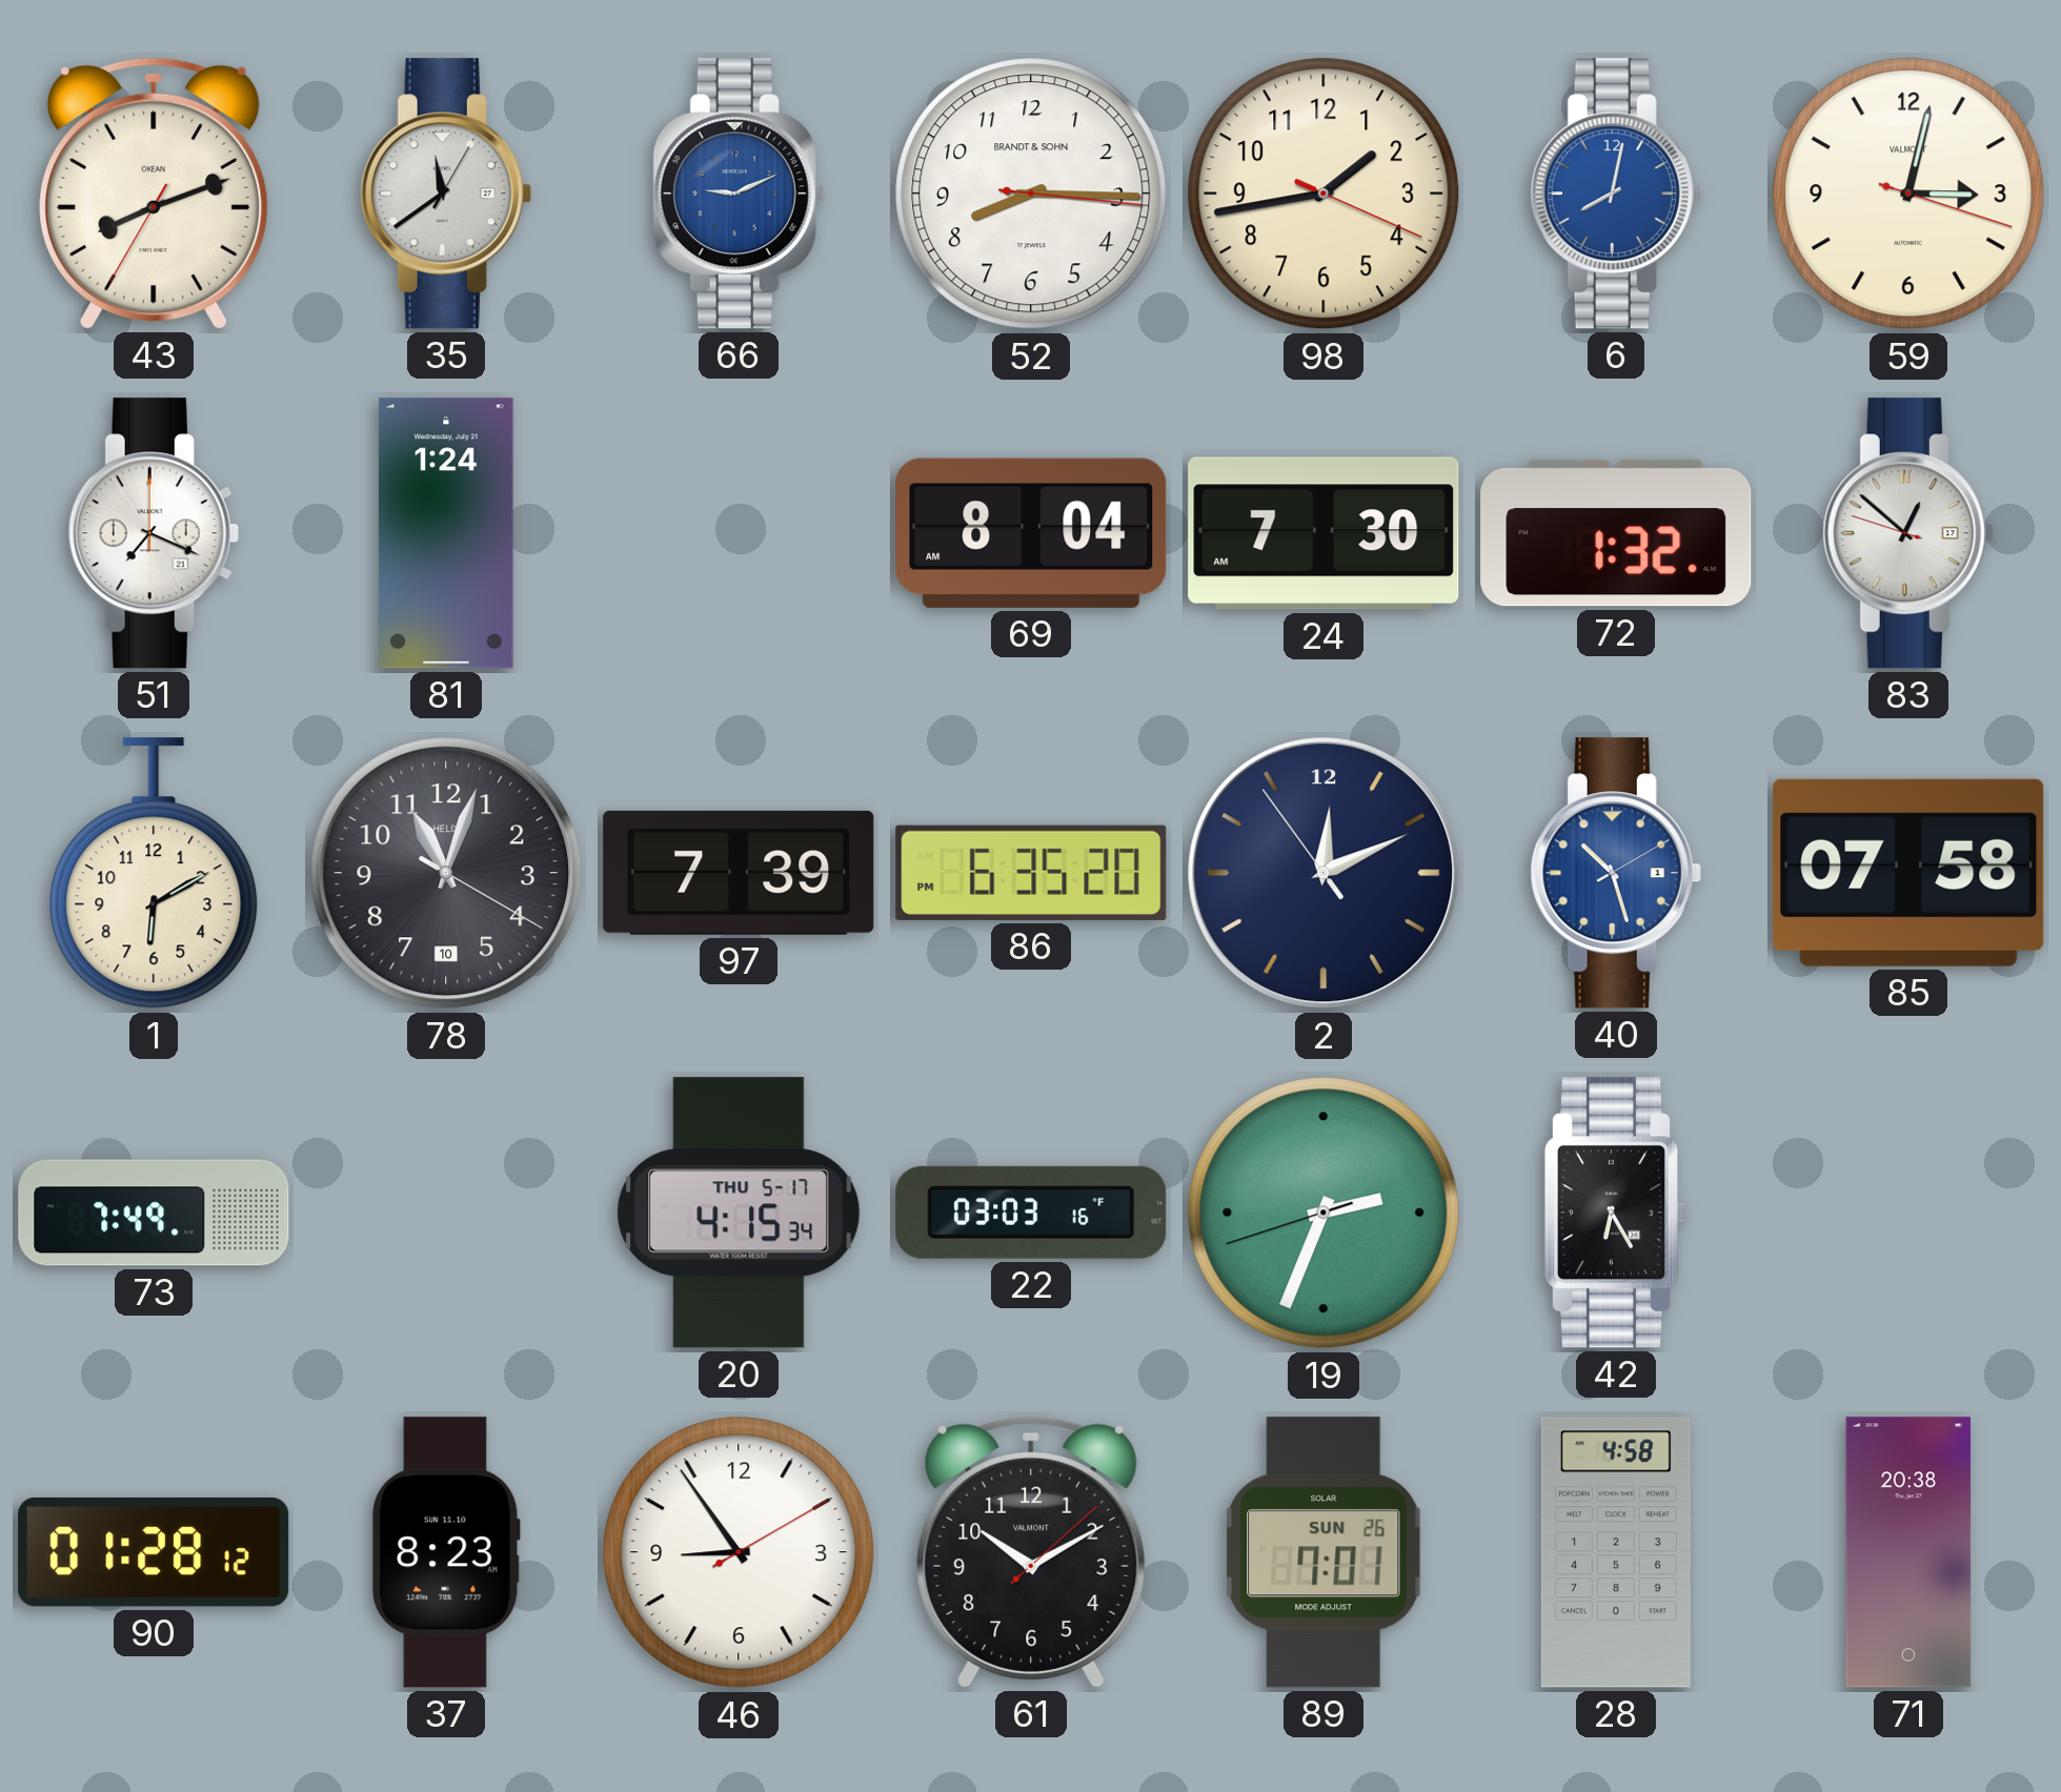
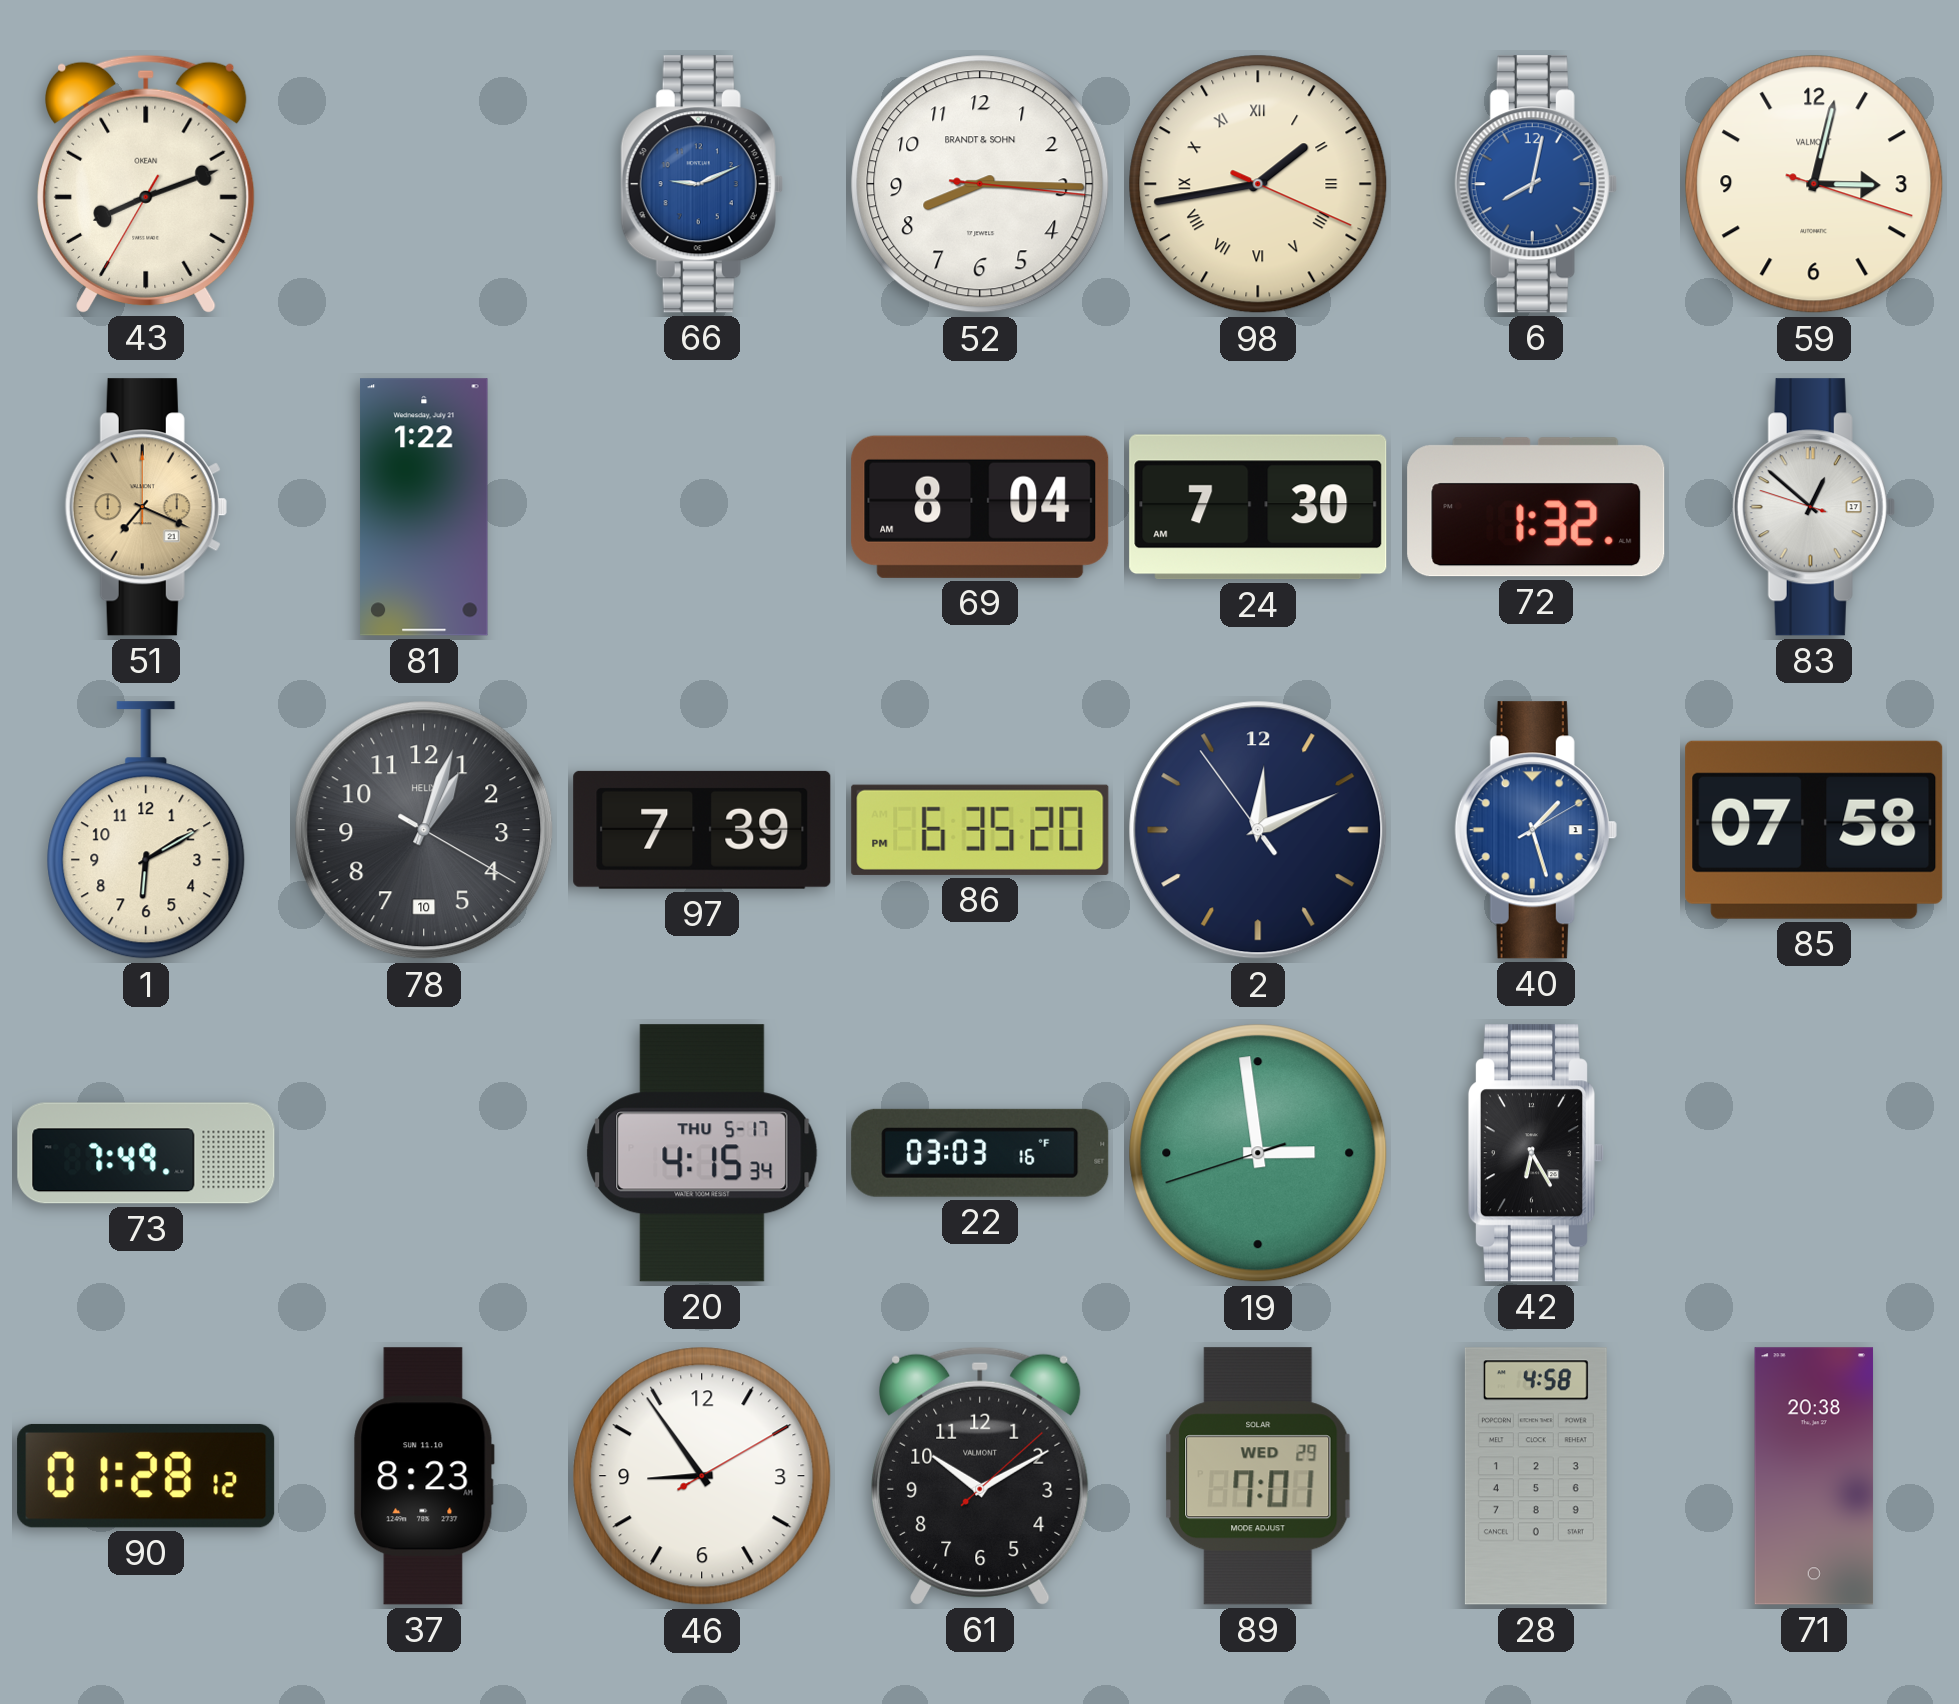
35: 11:39 -> none (446, 194)
98 numerals: Arabic -> Roman (1258, 184)
51 dial: white -> champagne (146, 507)
81: 1:24 -> 1:22 (424, 507)
78: 11:03 -> 1:03 (424, 830)
40: 10:27 -> 1:27 (1536, 830)
19: 2:33 -> 2:58 (1258, 1153)
89 date: SUN 26 -> WED 29 (1258, 1476)
